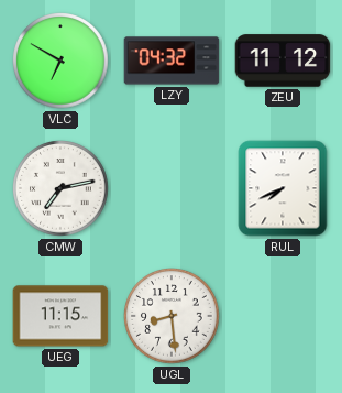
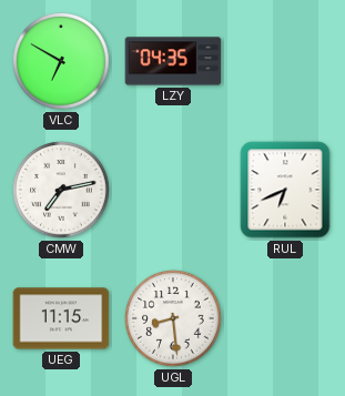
LZY: 04:32 -> 04:35 (173, 61)
ZEU: 11:12 -> none (283, 61)
RUL: 7:41 -> 6:41 (285, 190)
